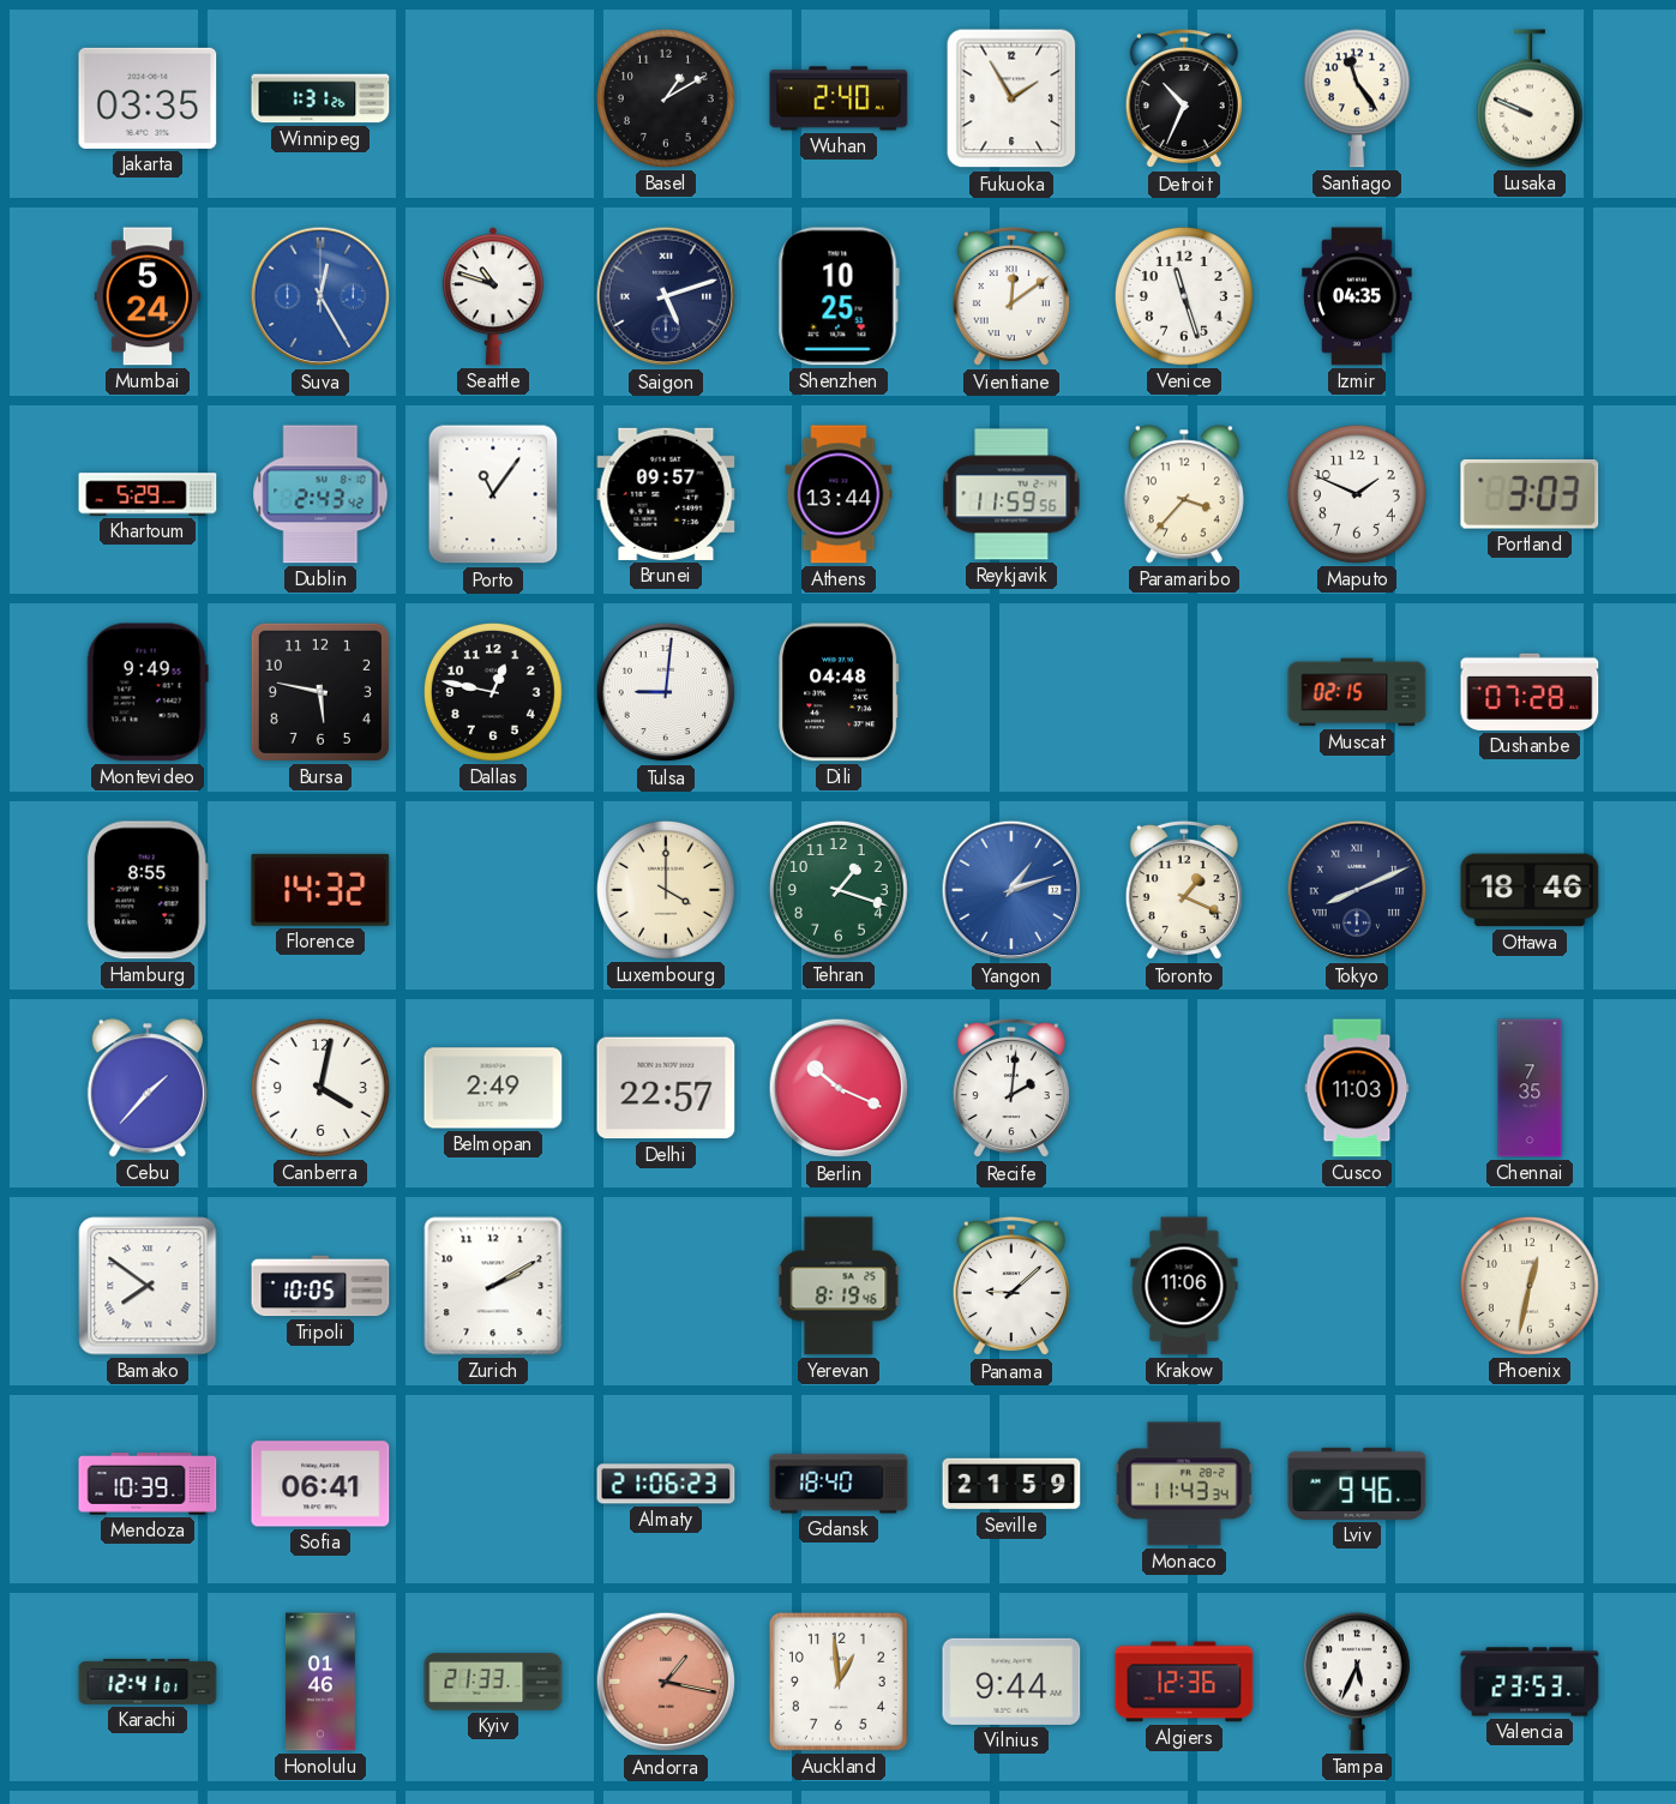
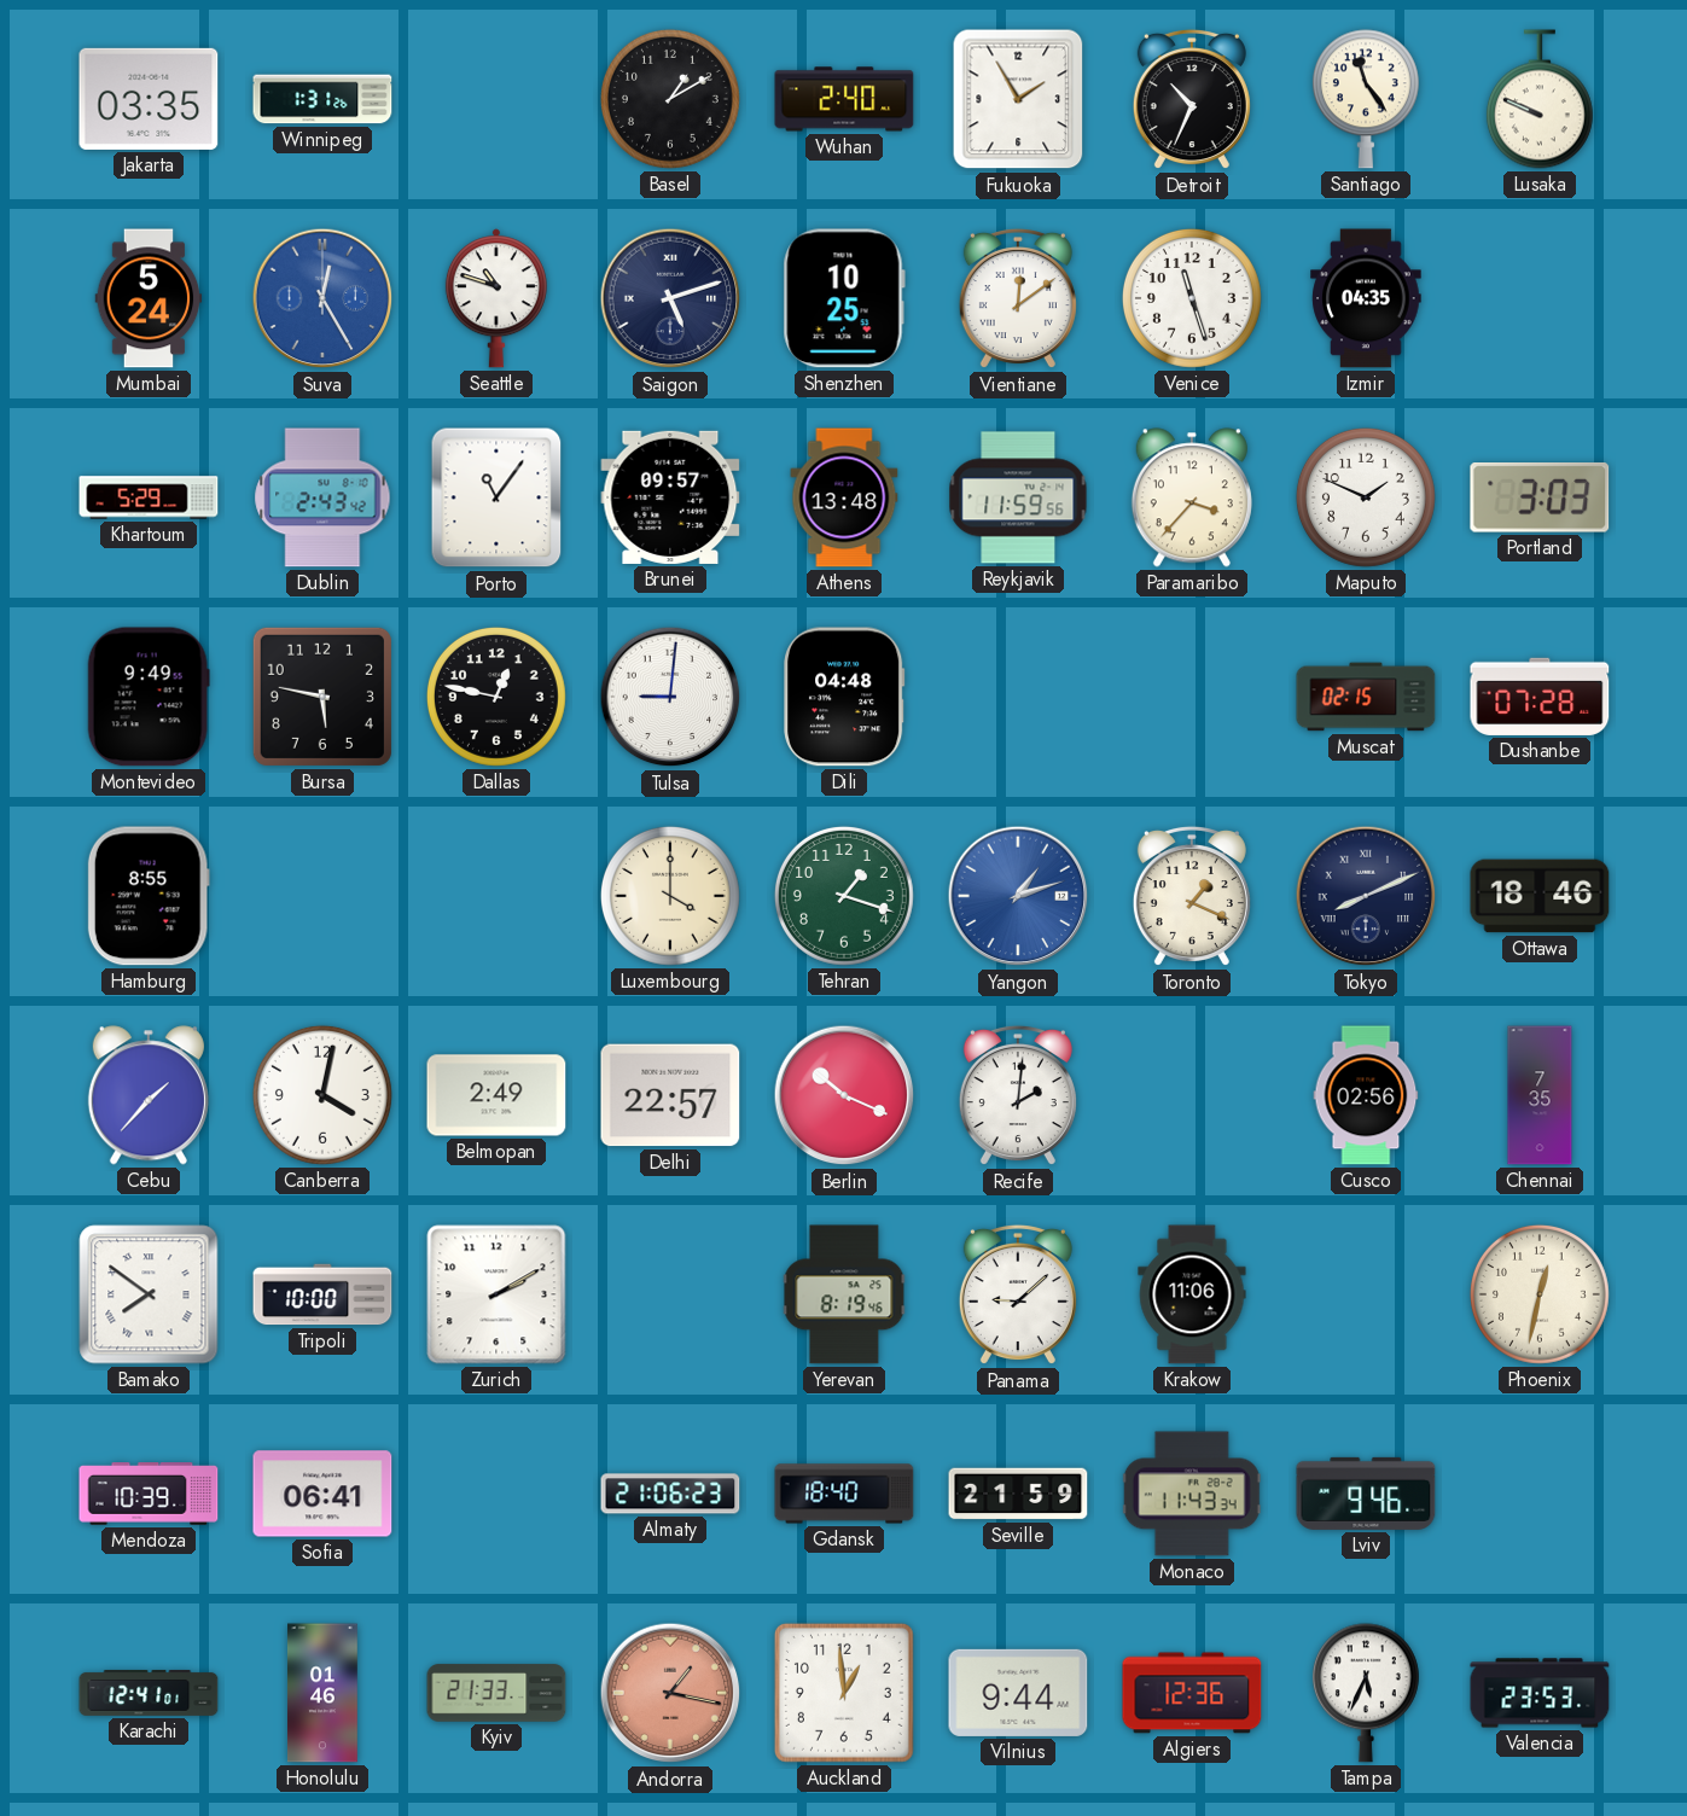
Athens: 13:44 -> 13:48 (844, 497)
Florence: 14:32 -> none (320, 890)
Cusco: 11:03 -> 02:56 (1366, 1095)
Tripoli: 10:05 -> 10:00 (322, 1294)
